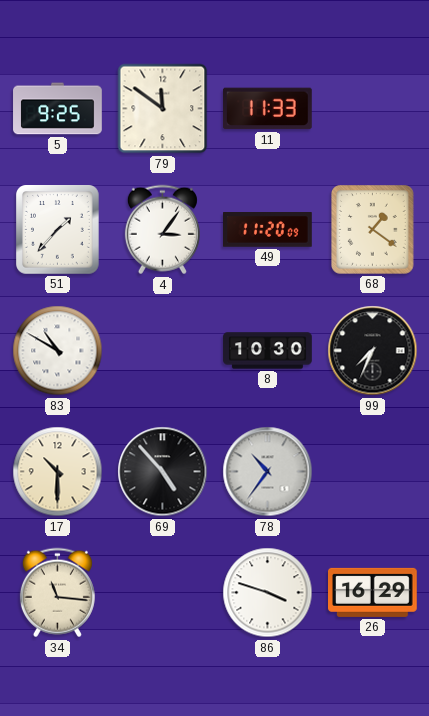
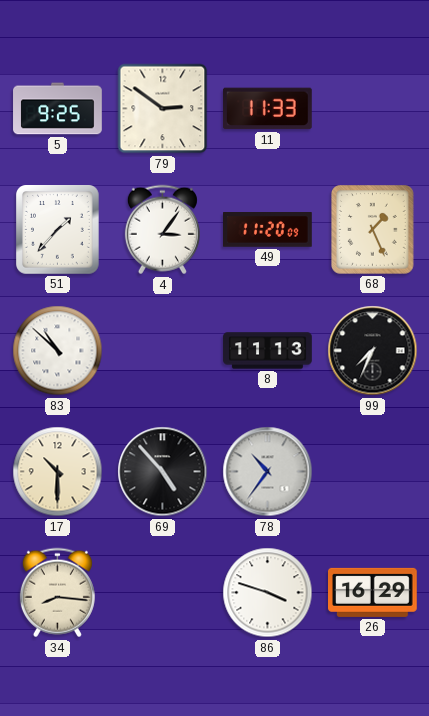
79: 11:51 -> 2:51 (163, 109)
68: 1:21 -> 1:26 (373, 230)
83: 10:50 -> 10:52 (58, 351)
8: 10:30 -> 11:13 (268, 351)
34: 11:16 -> 8:16 (57, 593)
